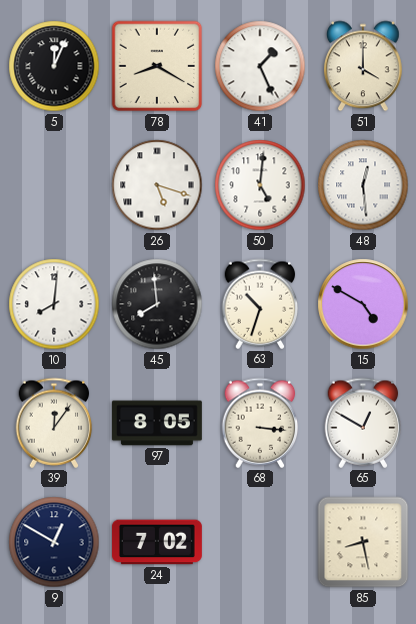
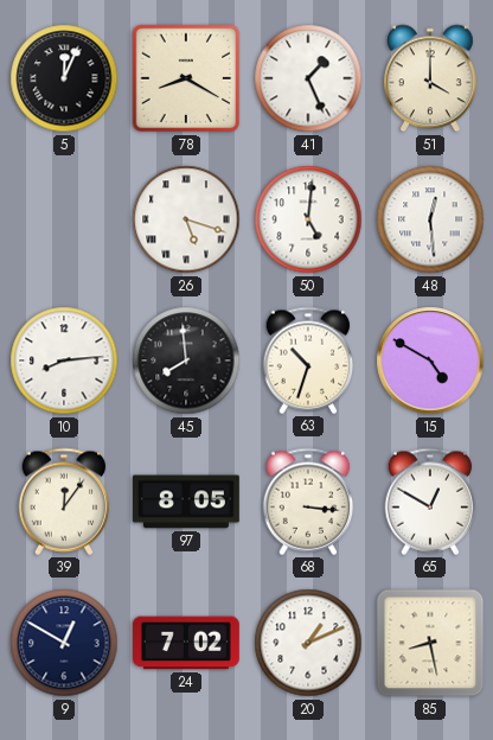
10: 8:01 -> 8:14 (64, 361)
20: none -> 1:11 (308, 643)
